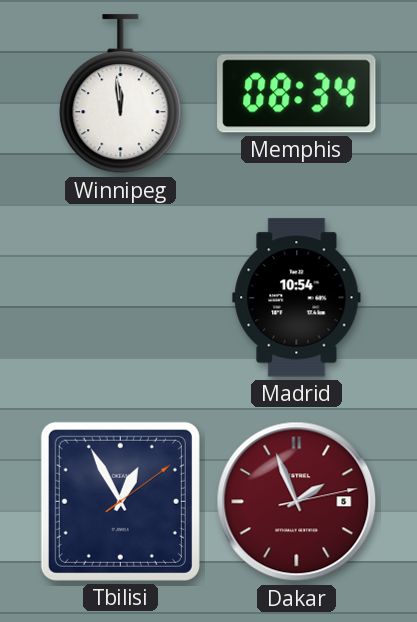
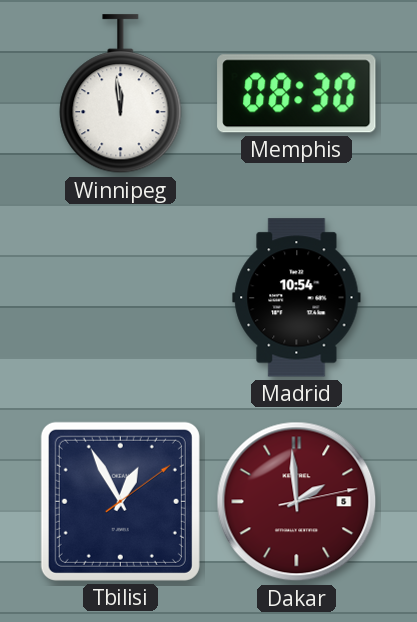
Memphis: 08:34 -> 08:30 (297, 94)
Dakar: 1:56 -> 1:59 (297, 502)
